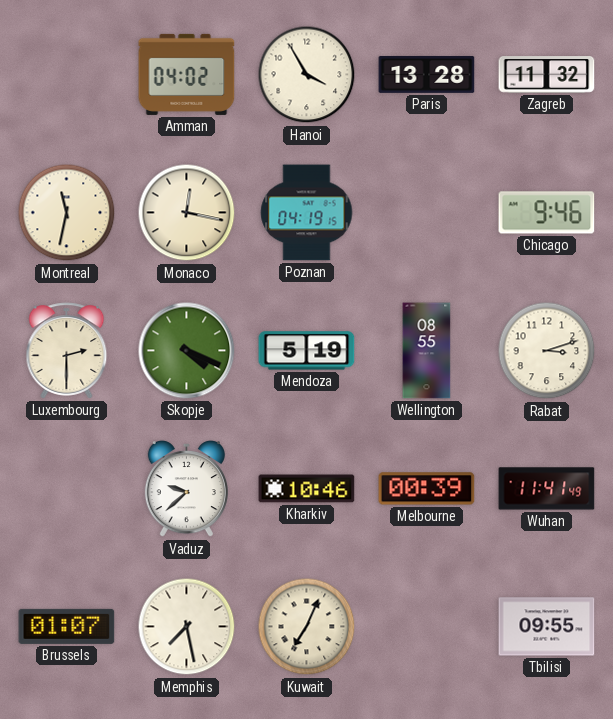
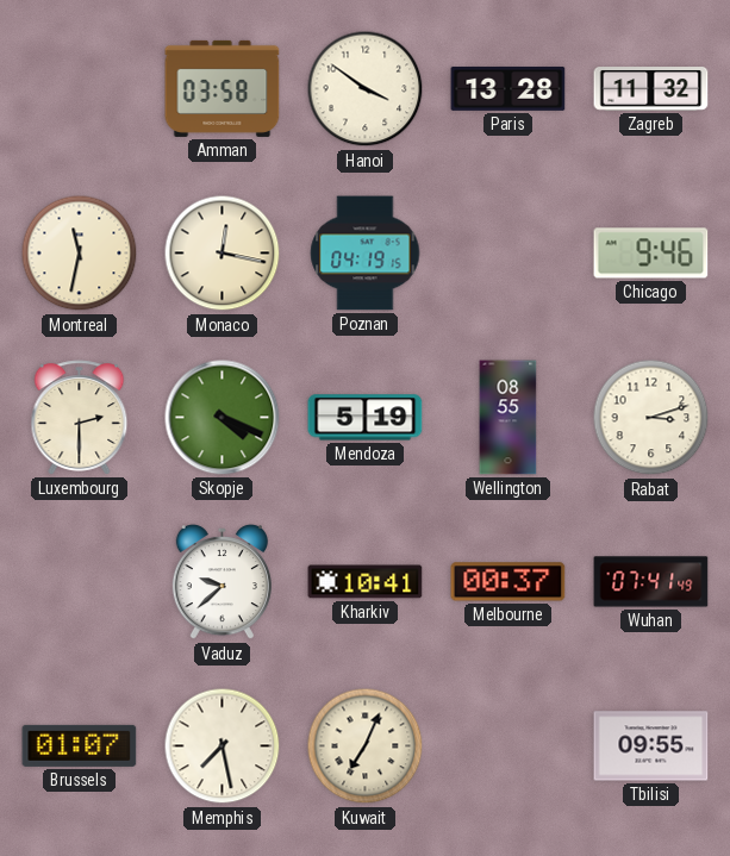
Amman: 04:02 -> 03:58 (223, 88)
Hanoi: 3:55 -> 3:51 (366, 89)
Kharkiv: 10:46 -> 10:41 (366, 582)
Melbourne: 00:39 -> 00:37 (508, 582)
Wuhan: 11:41 -> 07:41 (651, 582)
